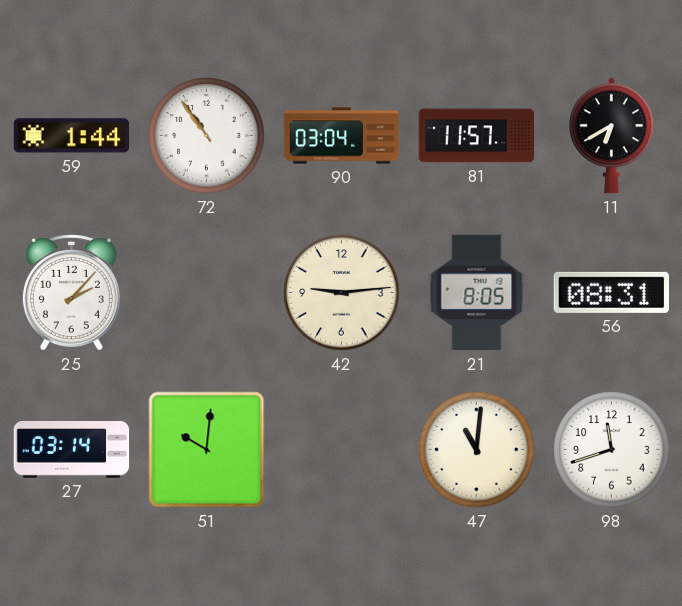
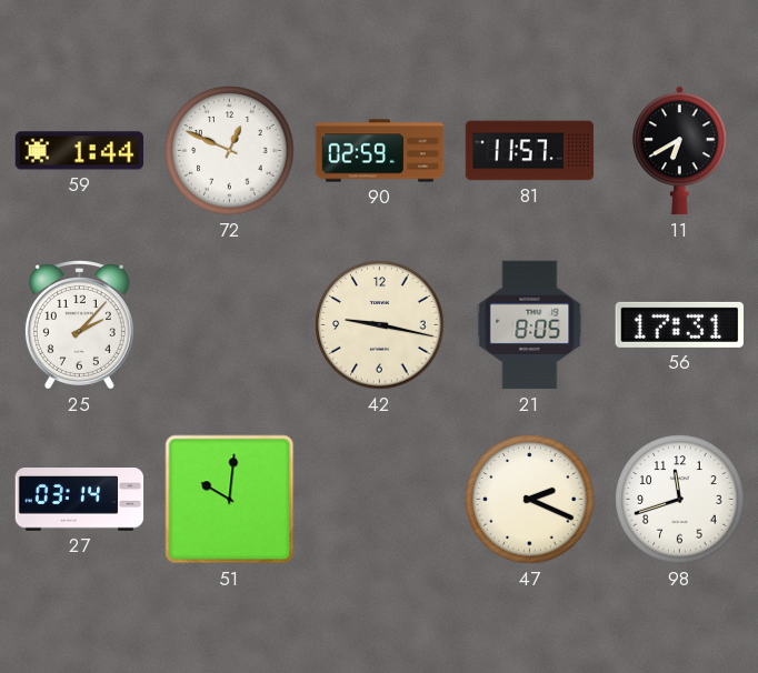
72: 10:54 -> 12:49 (230, 151)
90: 03:04 -> 02:59 (380, 151)
42: 9:14 -> 9:17 (380, 325)
56: 08:31 -> 17:31 (679, 324)
47: 11:01 -> 2:19 (530, 500)
